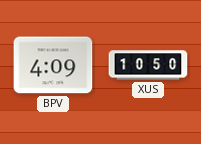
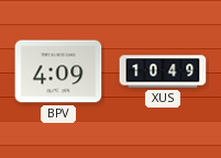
XUS: 10:50 -> 10:49 (163, 71)
